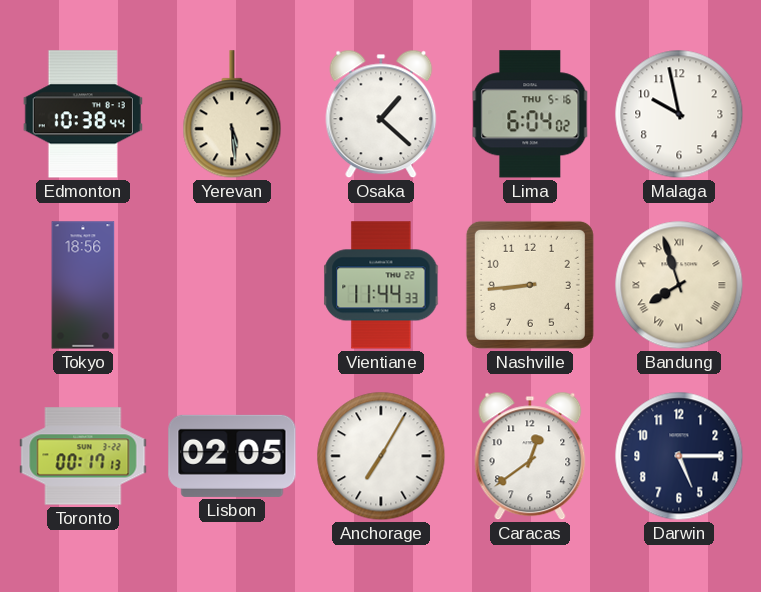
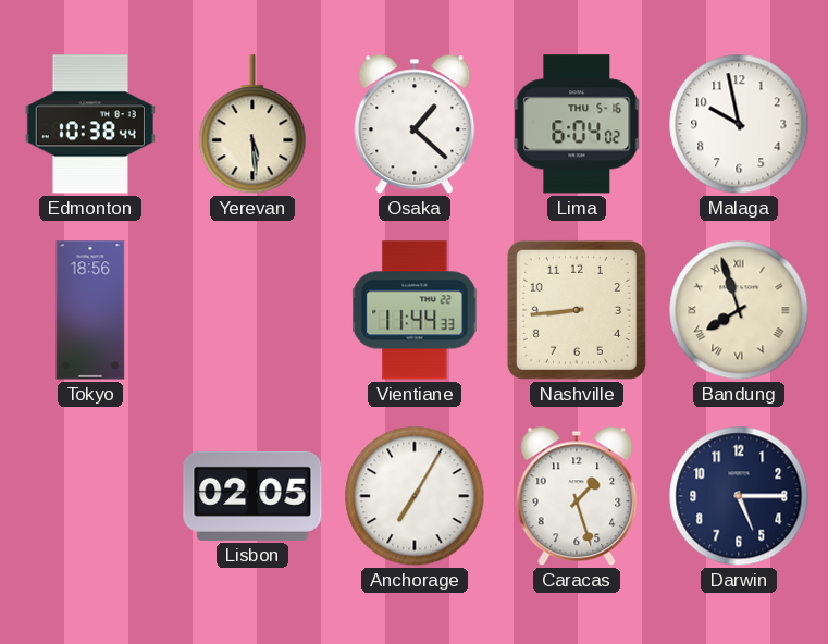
Toronto: 00:17 -> none (83, 456)
Caracas: 12:39 -> 1:27 (577, 496)
